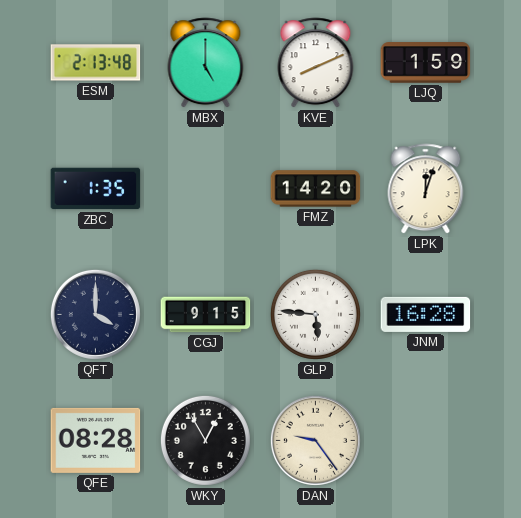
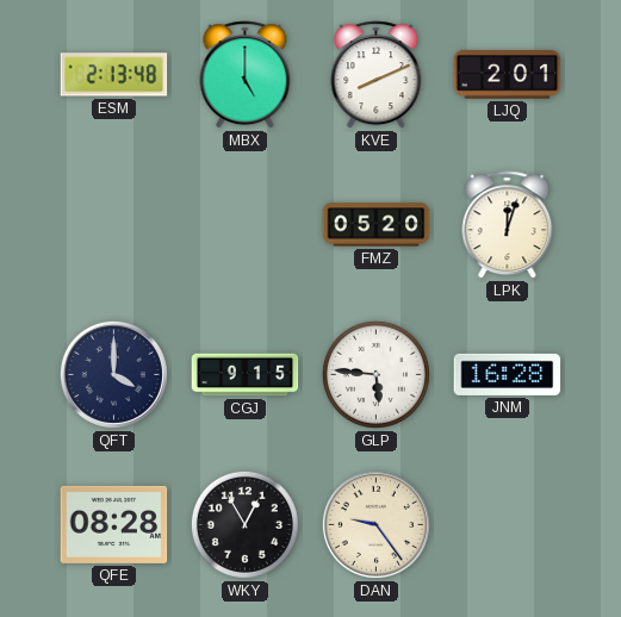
LJQ: 1:59 -> 2:01 (508, 75)
ZBC: 1:35 -> none (96, 189)
FMZ: 14:20 -> 05:20 (377, 225)
